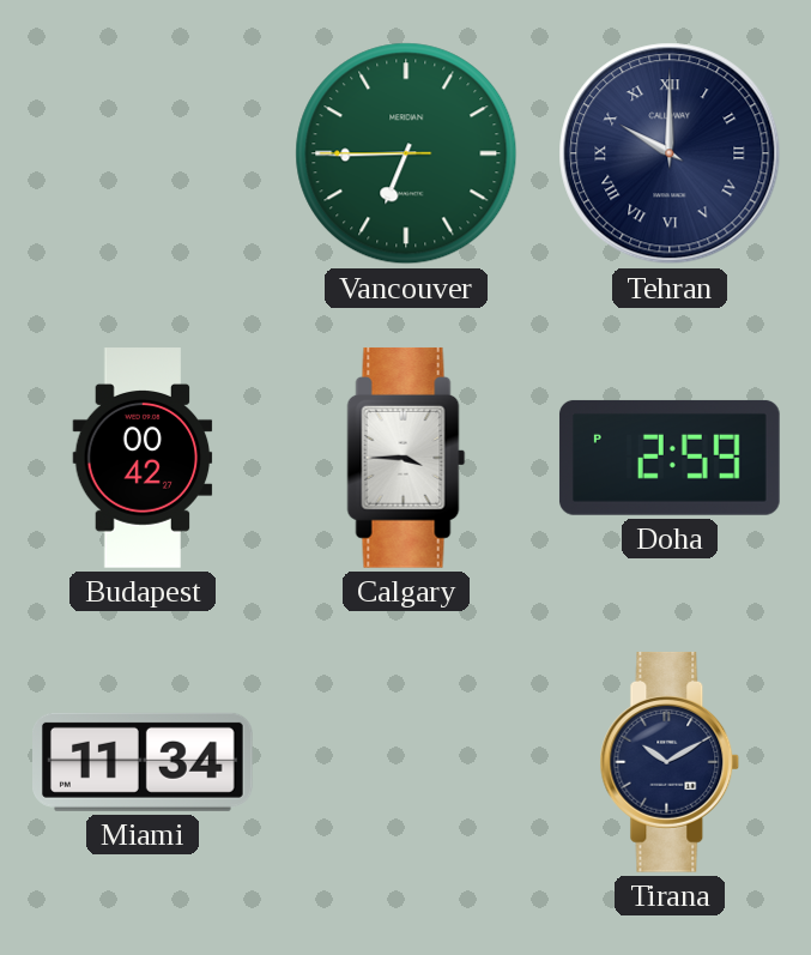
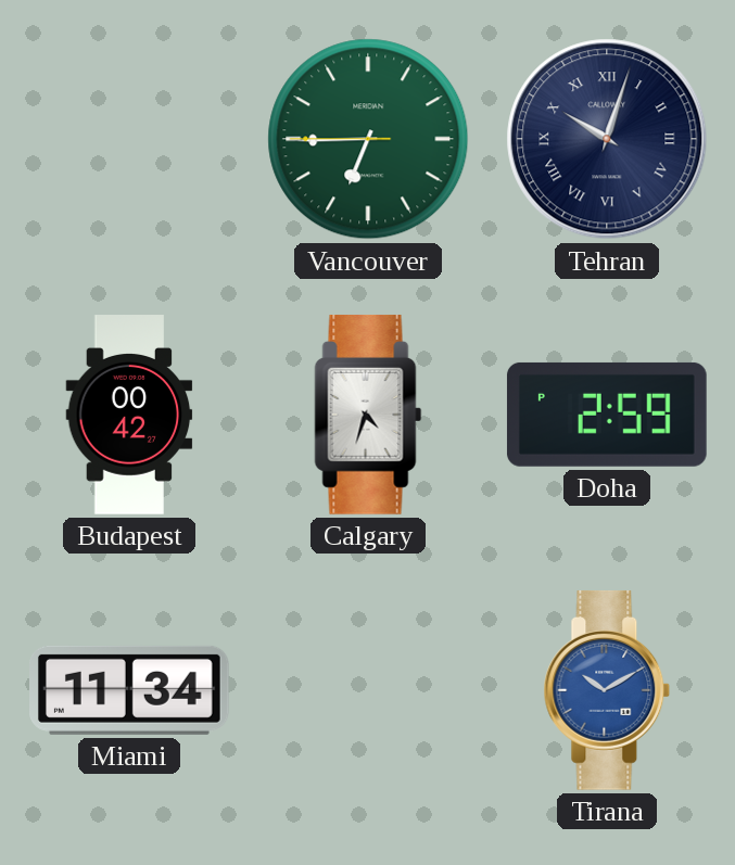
Tehran: 10:00 -> 10:03 (607, 139)
Calgary: 3:45 -> 4:33 (368, 415)
Tirana dial: navy -> blue (607, 690)
